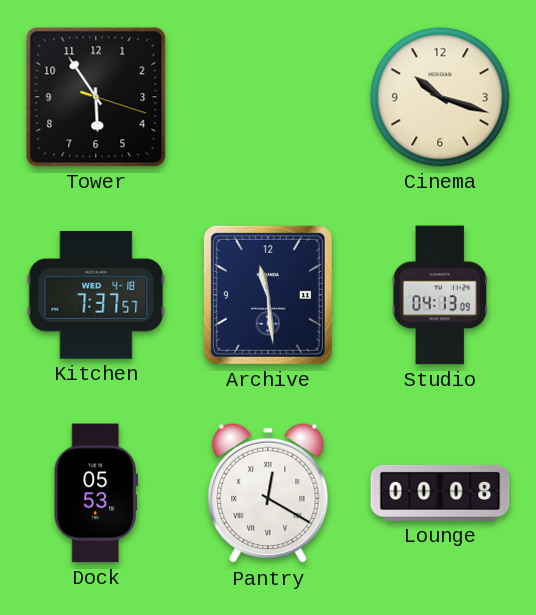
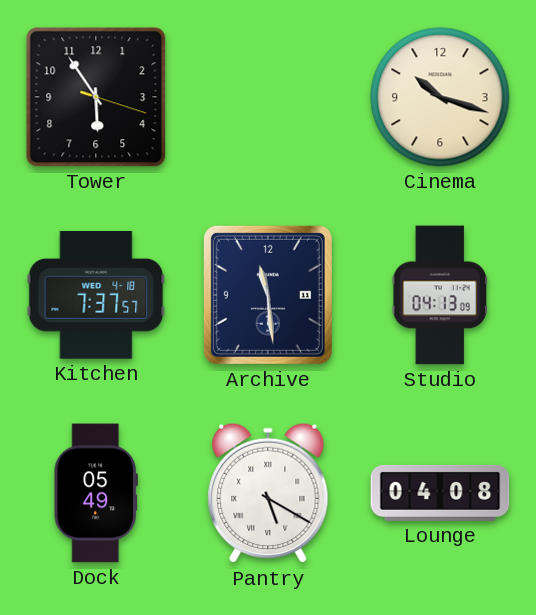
Dock: 05:53 -> 05:49 (96, 493)
Pantry: 12:20 -> 5:20 (268, 493)
Lounge: 00:08 -> 04:08 (440, 493)
